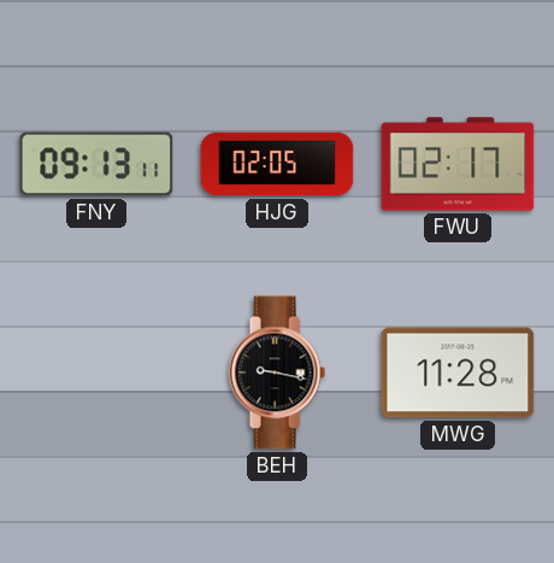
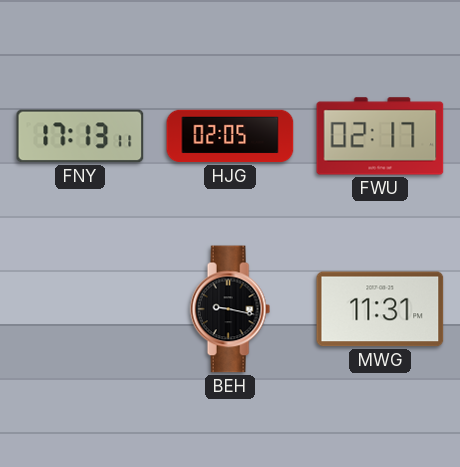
FNY: 09:13 -> 17:13 (80, 136)
MWG: 11:28 -> 11:31 (380, 309)
